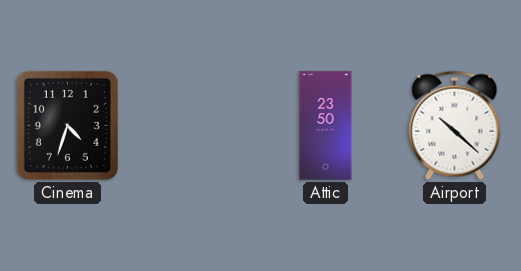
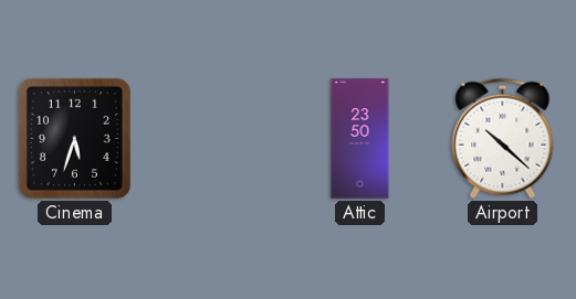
Cinema: 4:33 -> 5:33 (74, 138)
